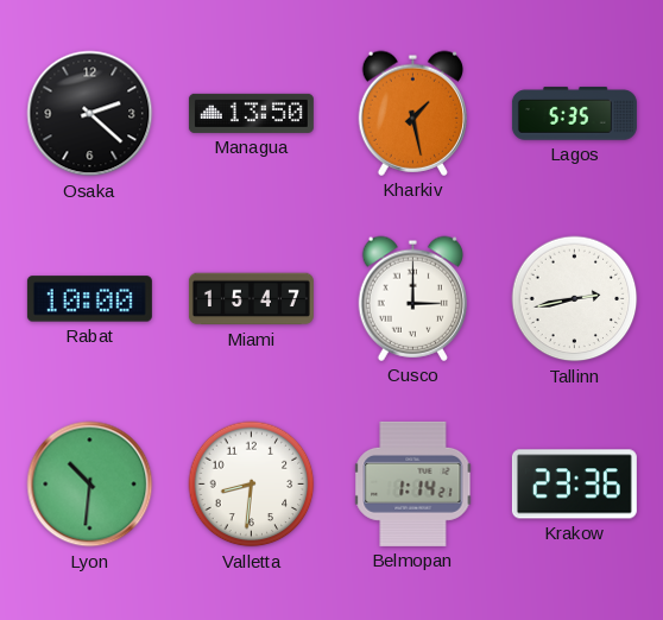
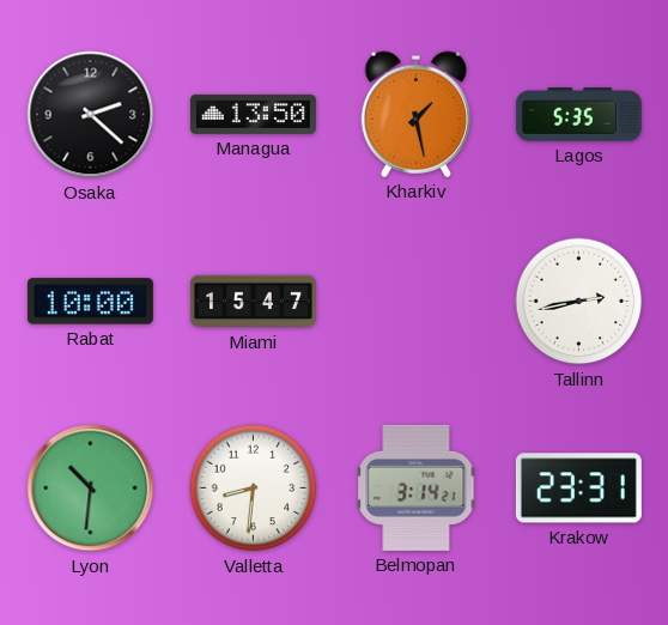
Cusco: 3:00 -> none (412, 298)
Belmopan: 1:14 -> 3:14 (417, 487)
Krakow: 23:36 -> 23:31 (578, 489)
